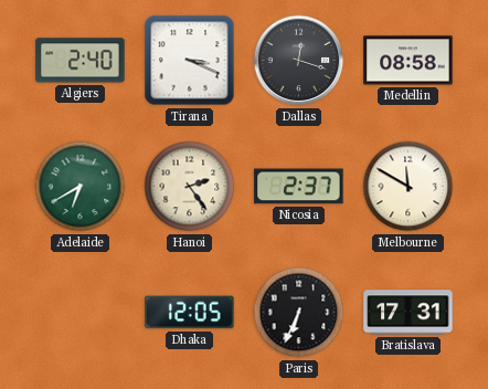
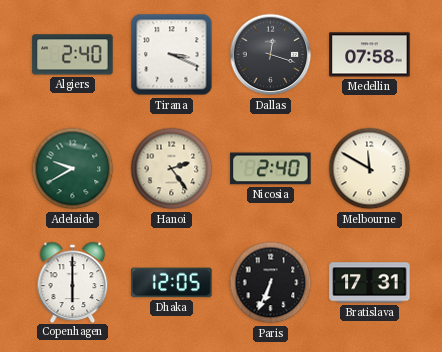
Medellin: 08:58 -> 07:58 (370, 55)
Adelaide: 6:40 -> 9:40 (73, 169)
Nicosia: 2:37 -> 2:40 (271, 169)
Copenhagen: none -> 6:00 (73, 282)
